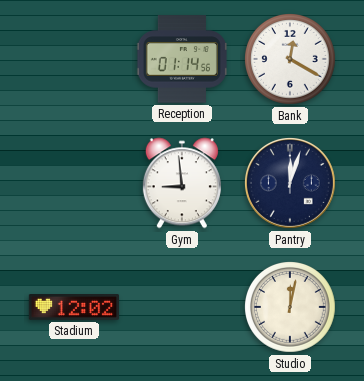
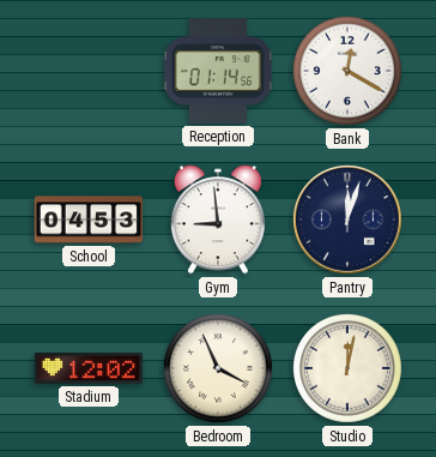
School: none -> 04:53 (87, 220)
Bedroom: none -> 3:56 (219, 369)
